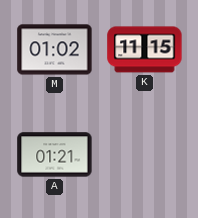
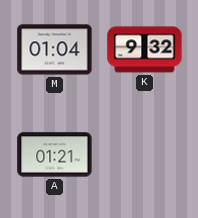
M: 01:02 -> 01:04 (55, 50)
K: 11:15 -> 9:32 (145, 50)
